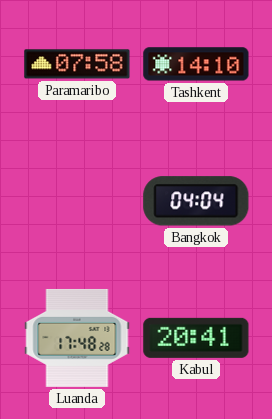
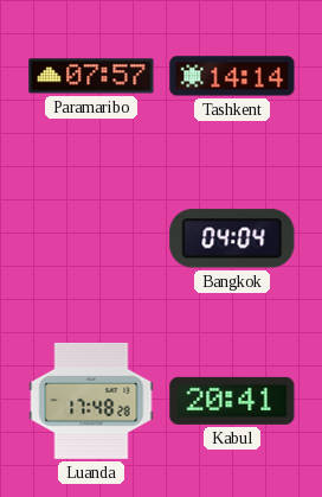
Paramaribo: 07:58 -> 07:57 (91, 76)
Tashkent: 14:10 -> 14:14 (232, 76)
